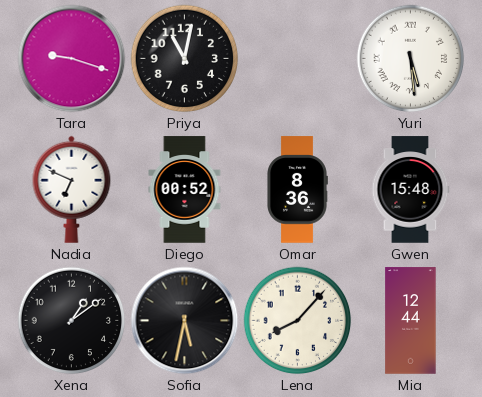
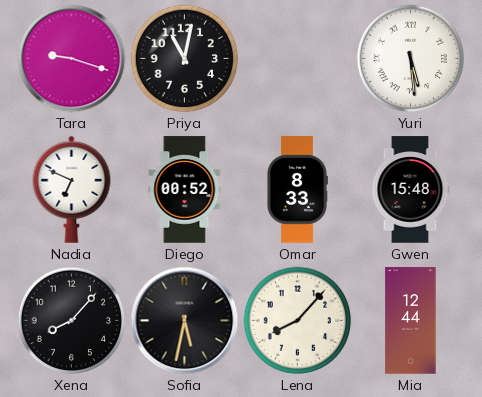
Omar: 8:36 -> 8:33 (297, 190)
Xena: 1:09 -> 8:07 (71, 320)
